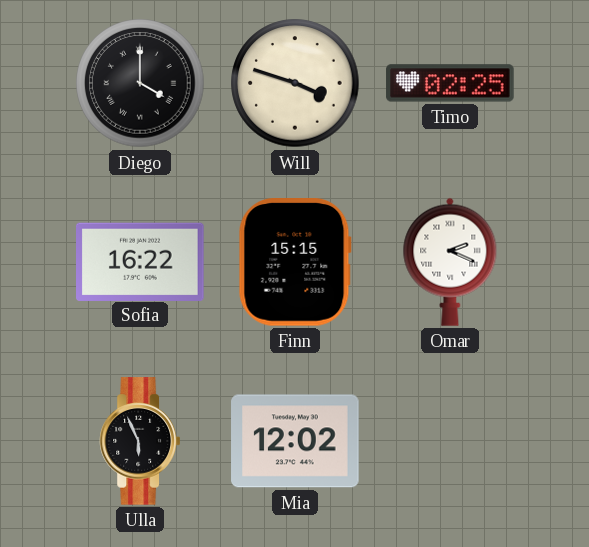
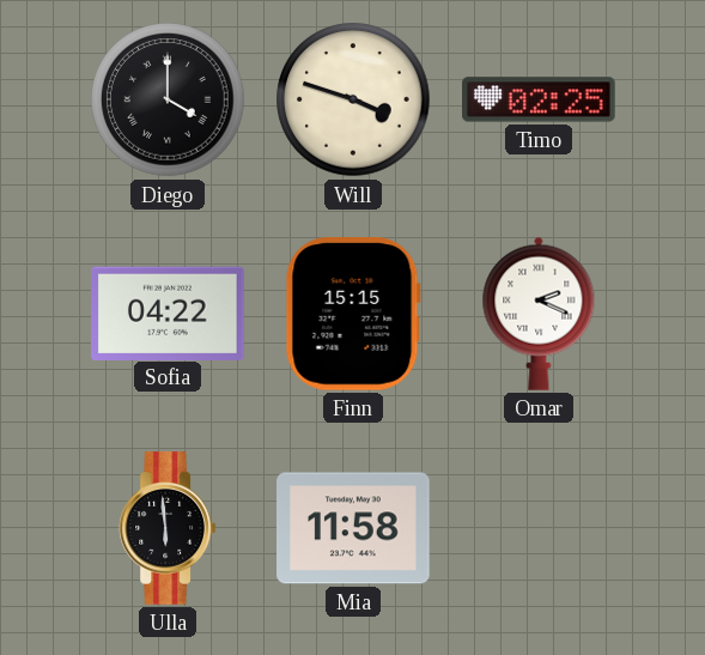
Sofia: 16:22 -> 04:22 (169, 313)
Ulla: 5:56 -> 5:59 (166, 528)
Mia: 12:02 -> 11:58 (353, 528)
